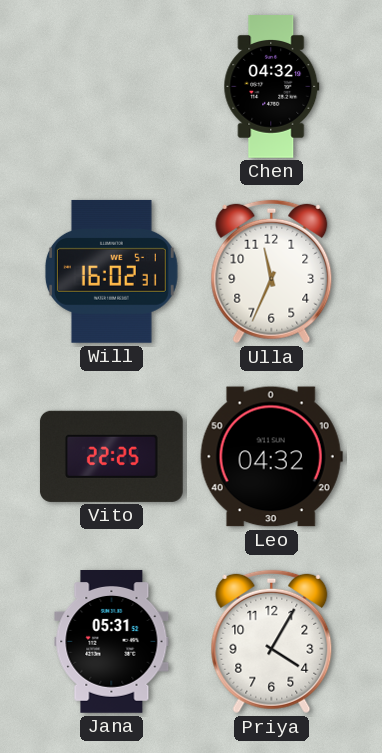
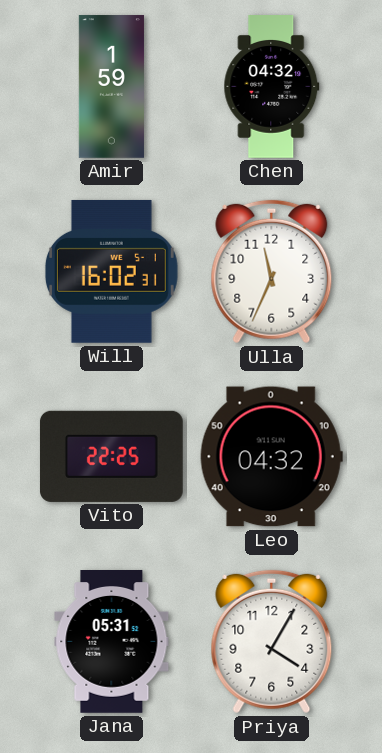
Amir: none -> 1:59 (111, 87)
